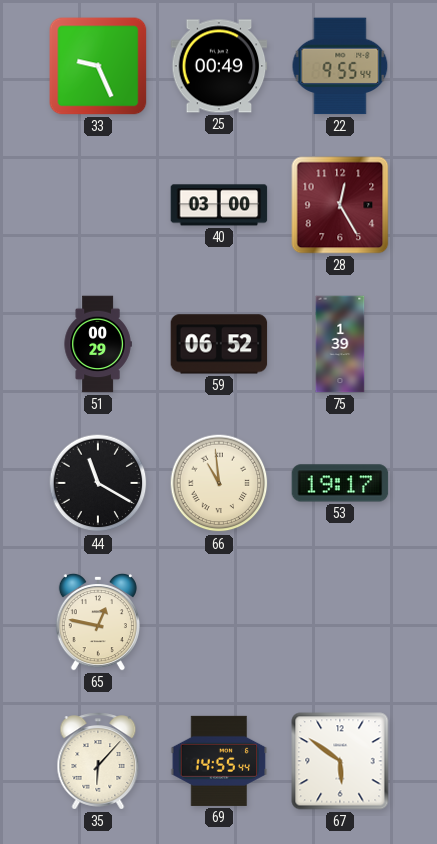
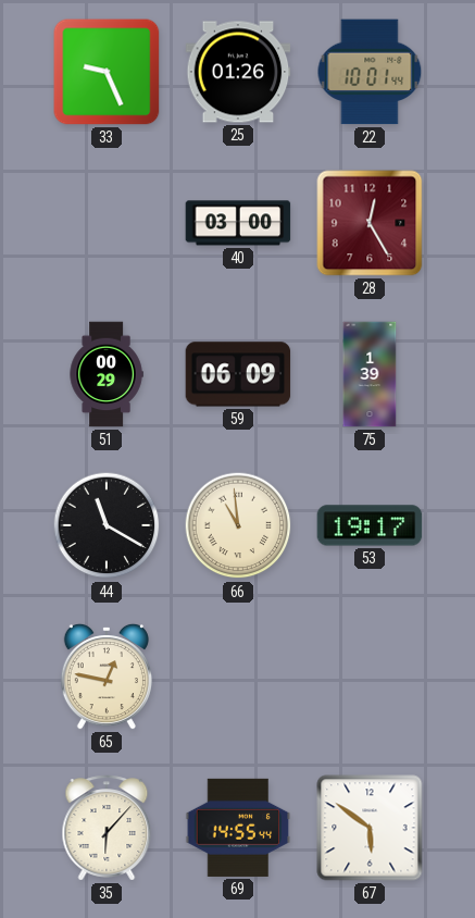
25: 00:49 -> 01:26 (238, 72)
22: 9:55 -> 10:01 (370, 72)
59: 06:52 -> 06:09 (238, 374)
